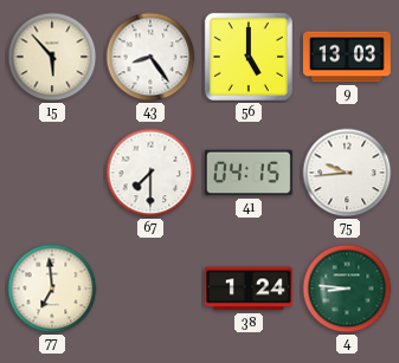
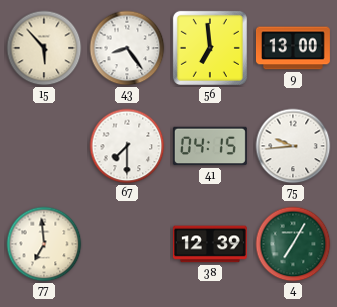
56: 5:00 -> 6:59 (210, 48)
9: 13:03 -> 13:00 (293, 48)
38: 1:24 -> 12:39 (210, 244)
4: 8:46 -> 7:05 (293, 244)
